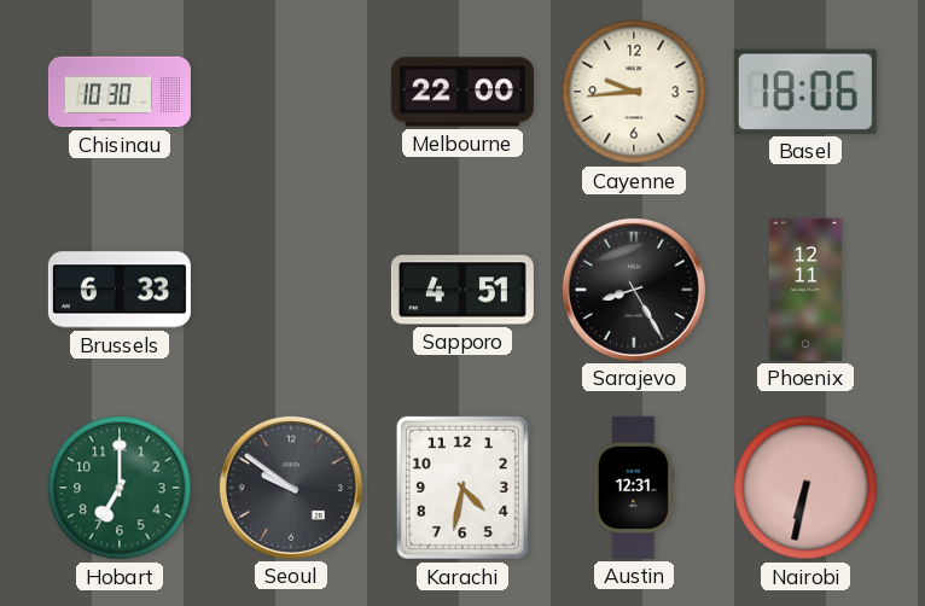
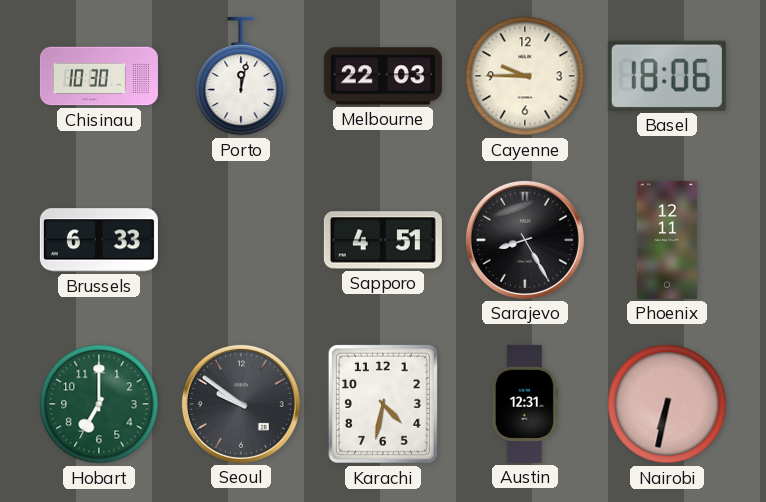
Porto: none -> 12:02 (241, 76)
Melbourne: 22:00 -> 22:03 (383, 76)
Cayenne: 9:44 -> 9:45 (525, 76)
